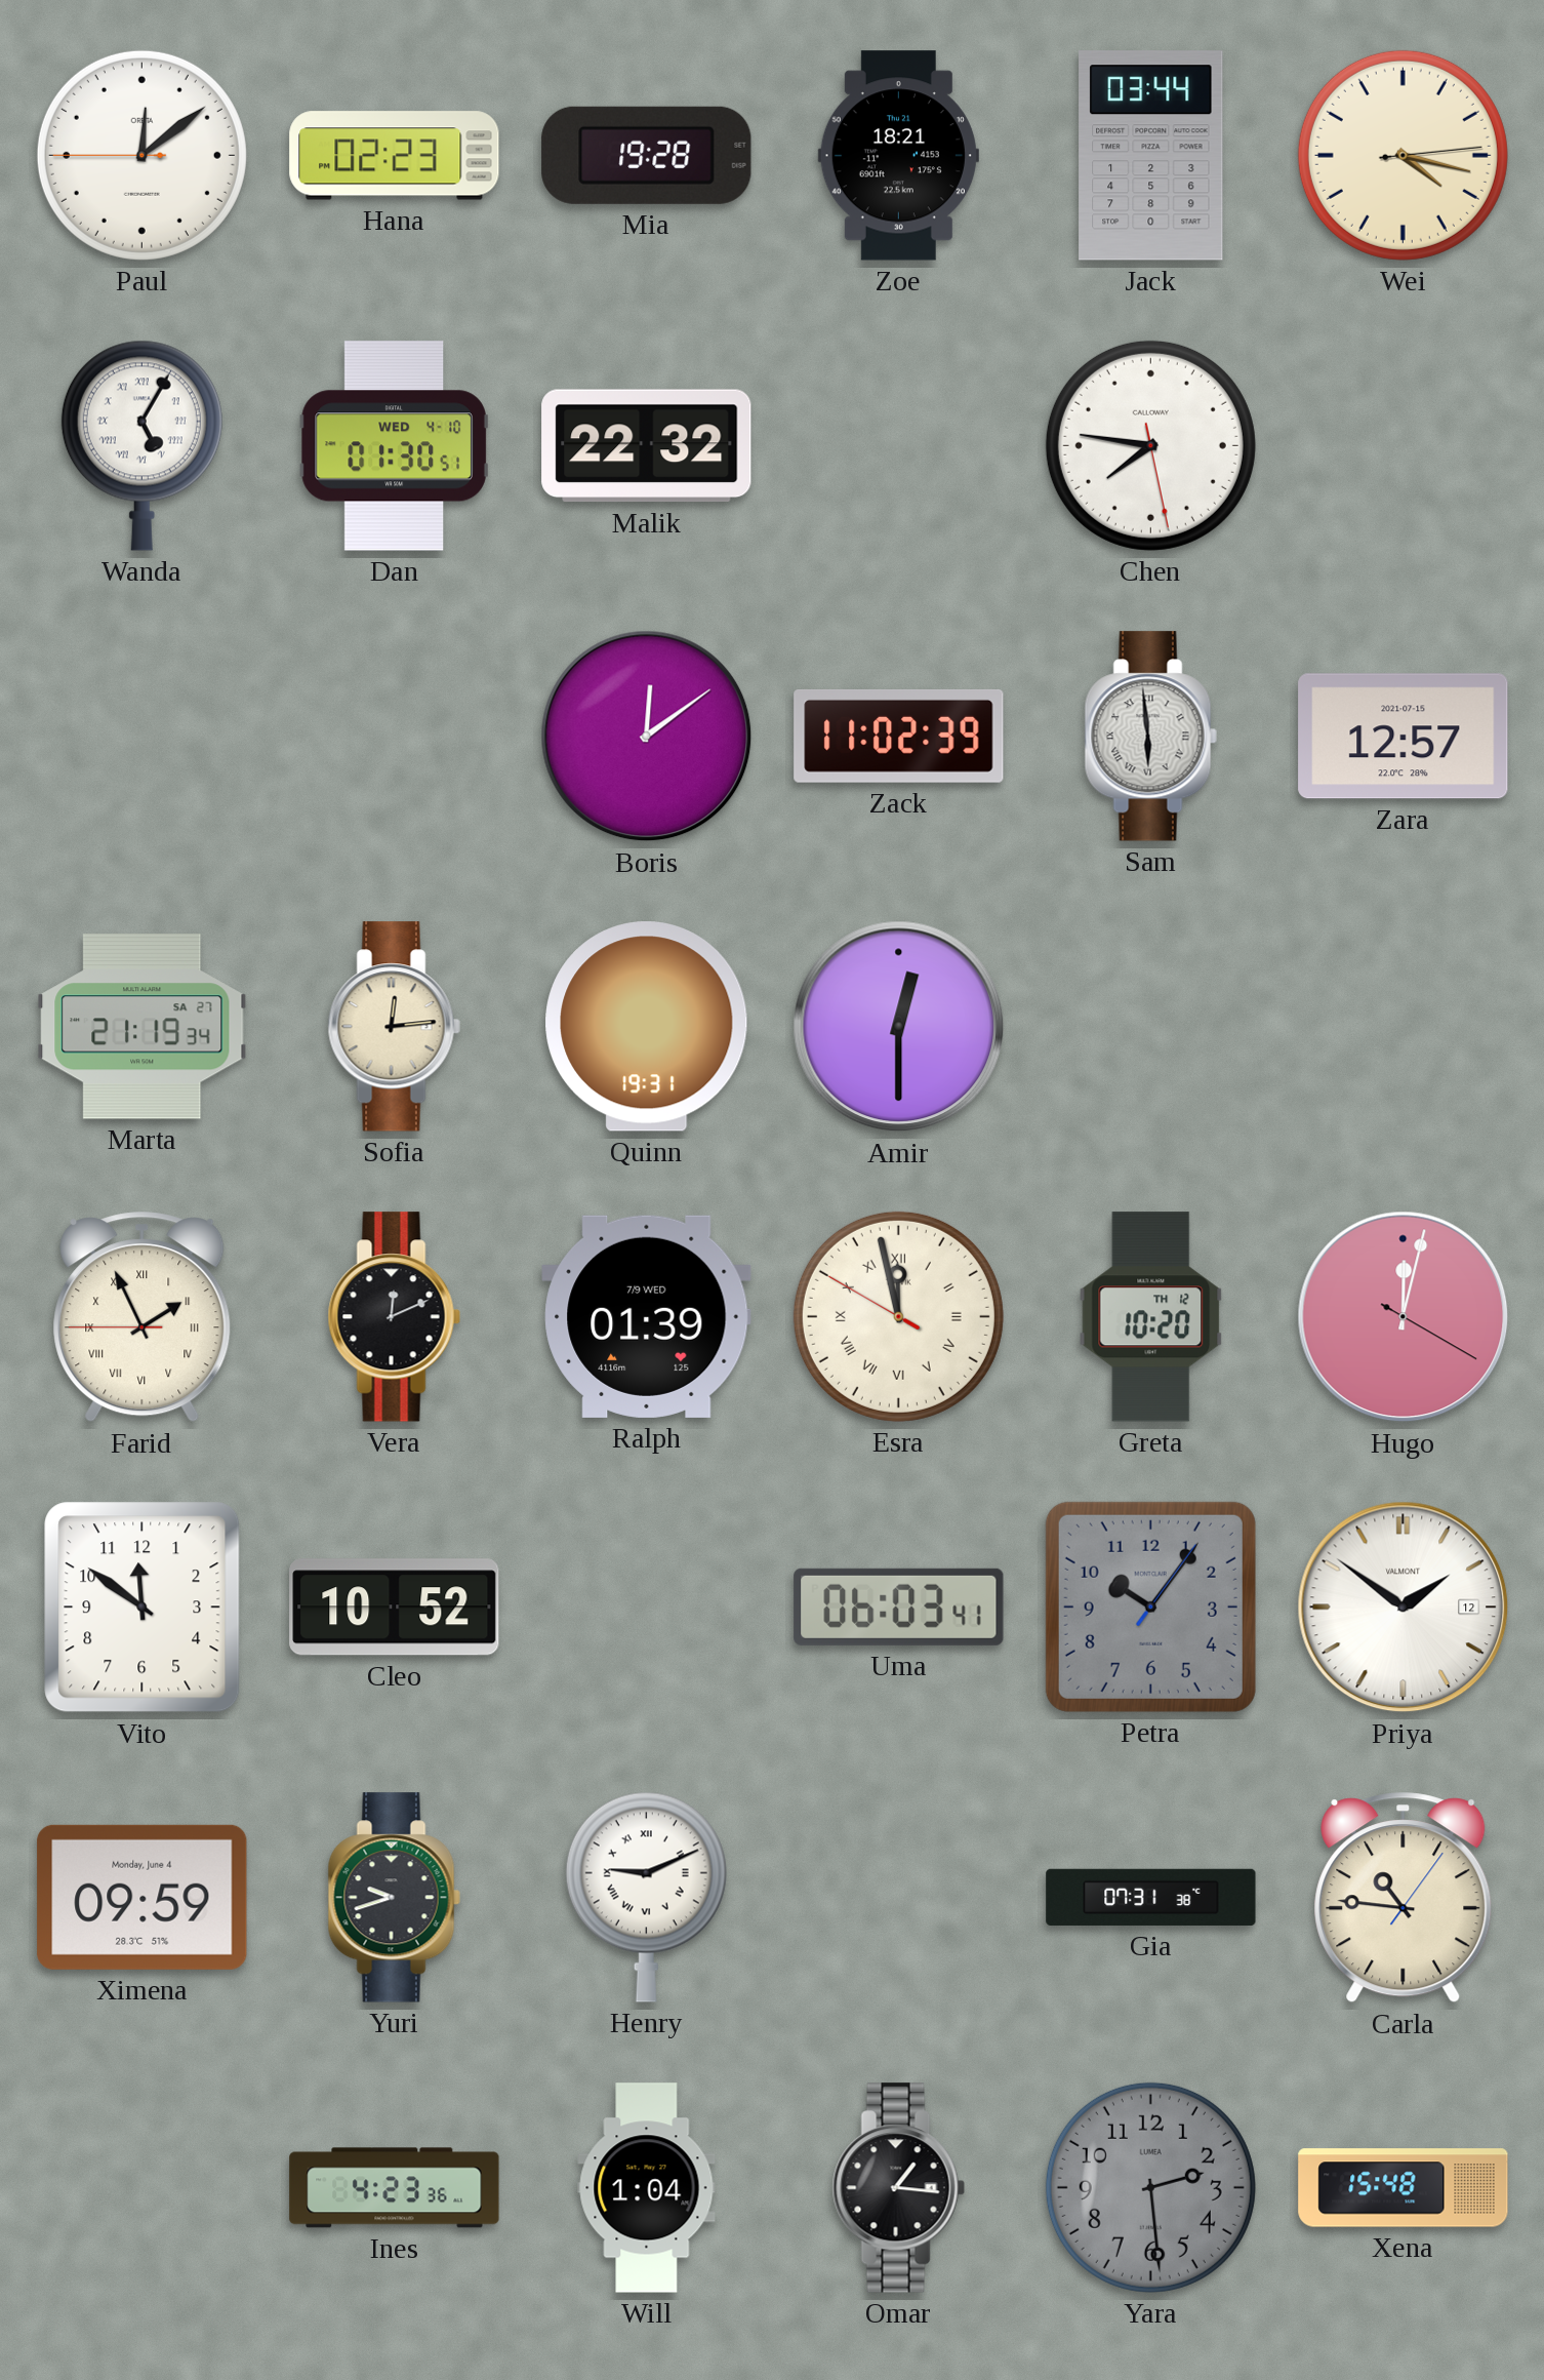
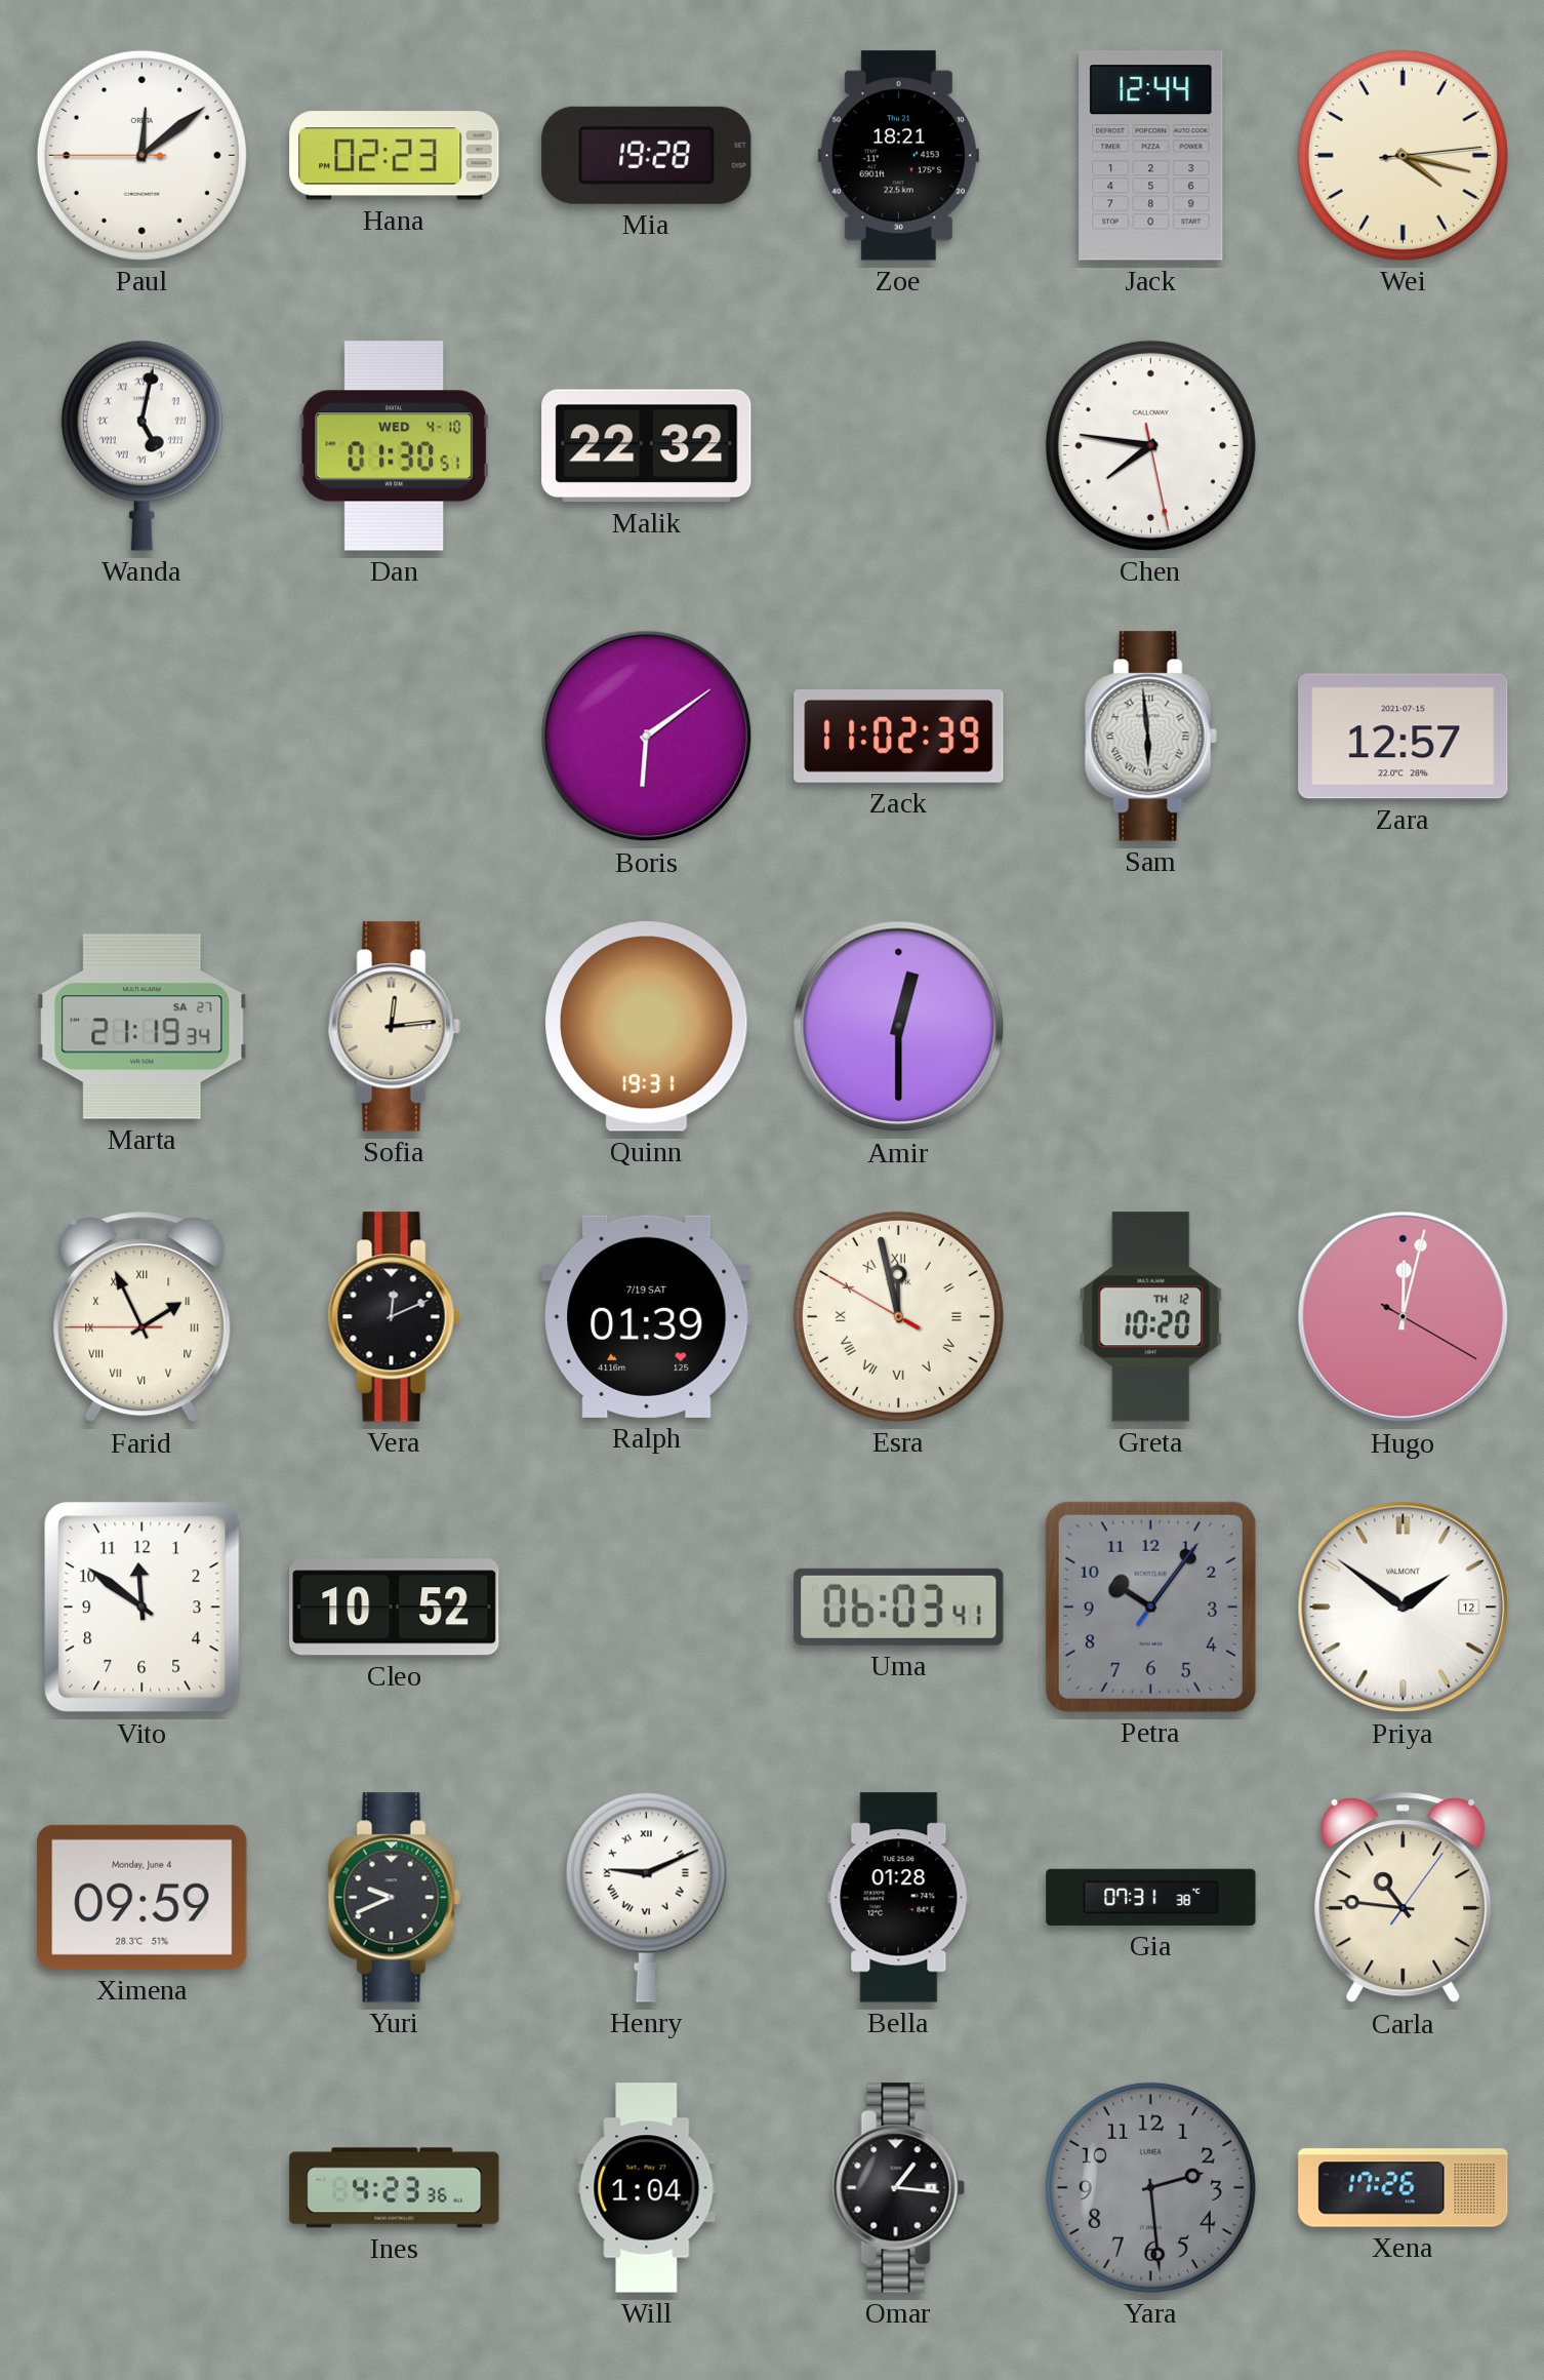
Jack: 03:44 -> 12:44 (1151, 156)
Wanda: 5:05 -> 5:02 (141, 445)
Boris: 12:09 -> 6:09 (647, 737)
Ralph date: 7/9 WED -> 7/19 SAT (647, 1316)
Yuri: 9:42 -> 9:41 (394, 1898)
Bella: none -> 01:28 (899, 1898)
Xena: 15:48 -> 17:26 (1404, 2188)
